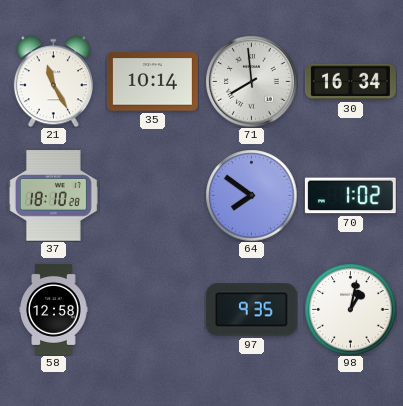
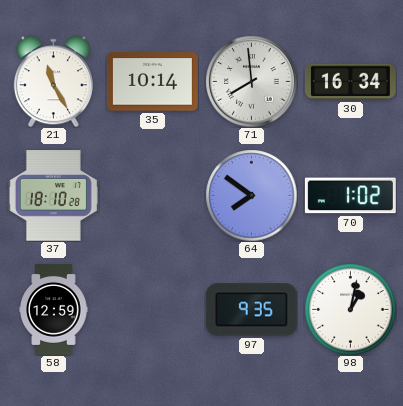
58: 12:58 -> 12:59 (54, 309)
